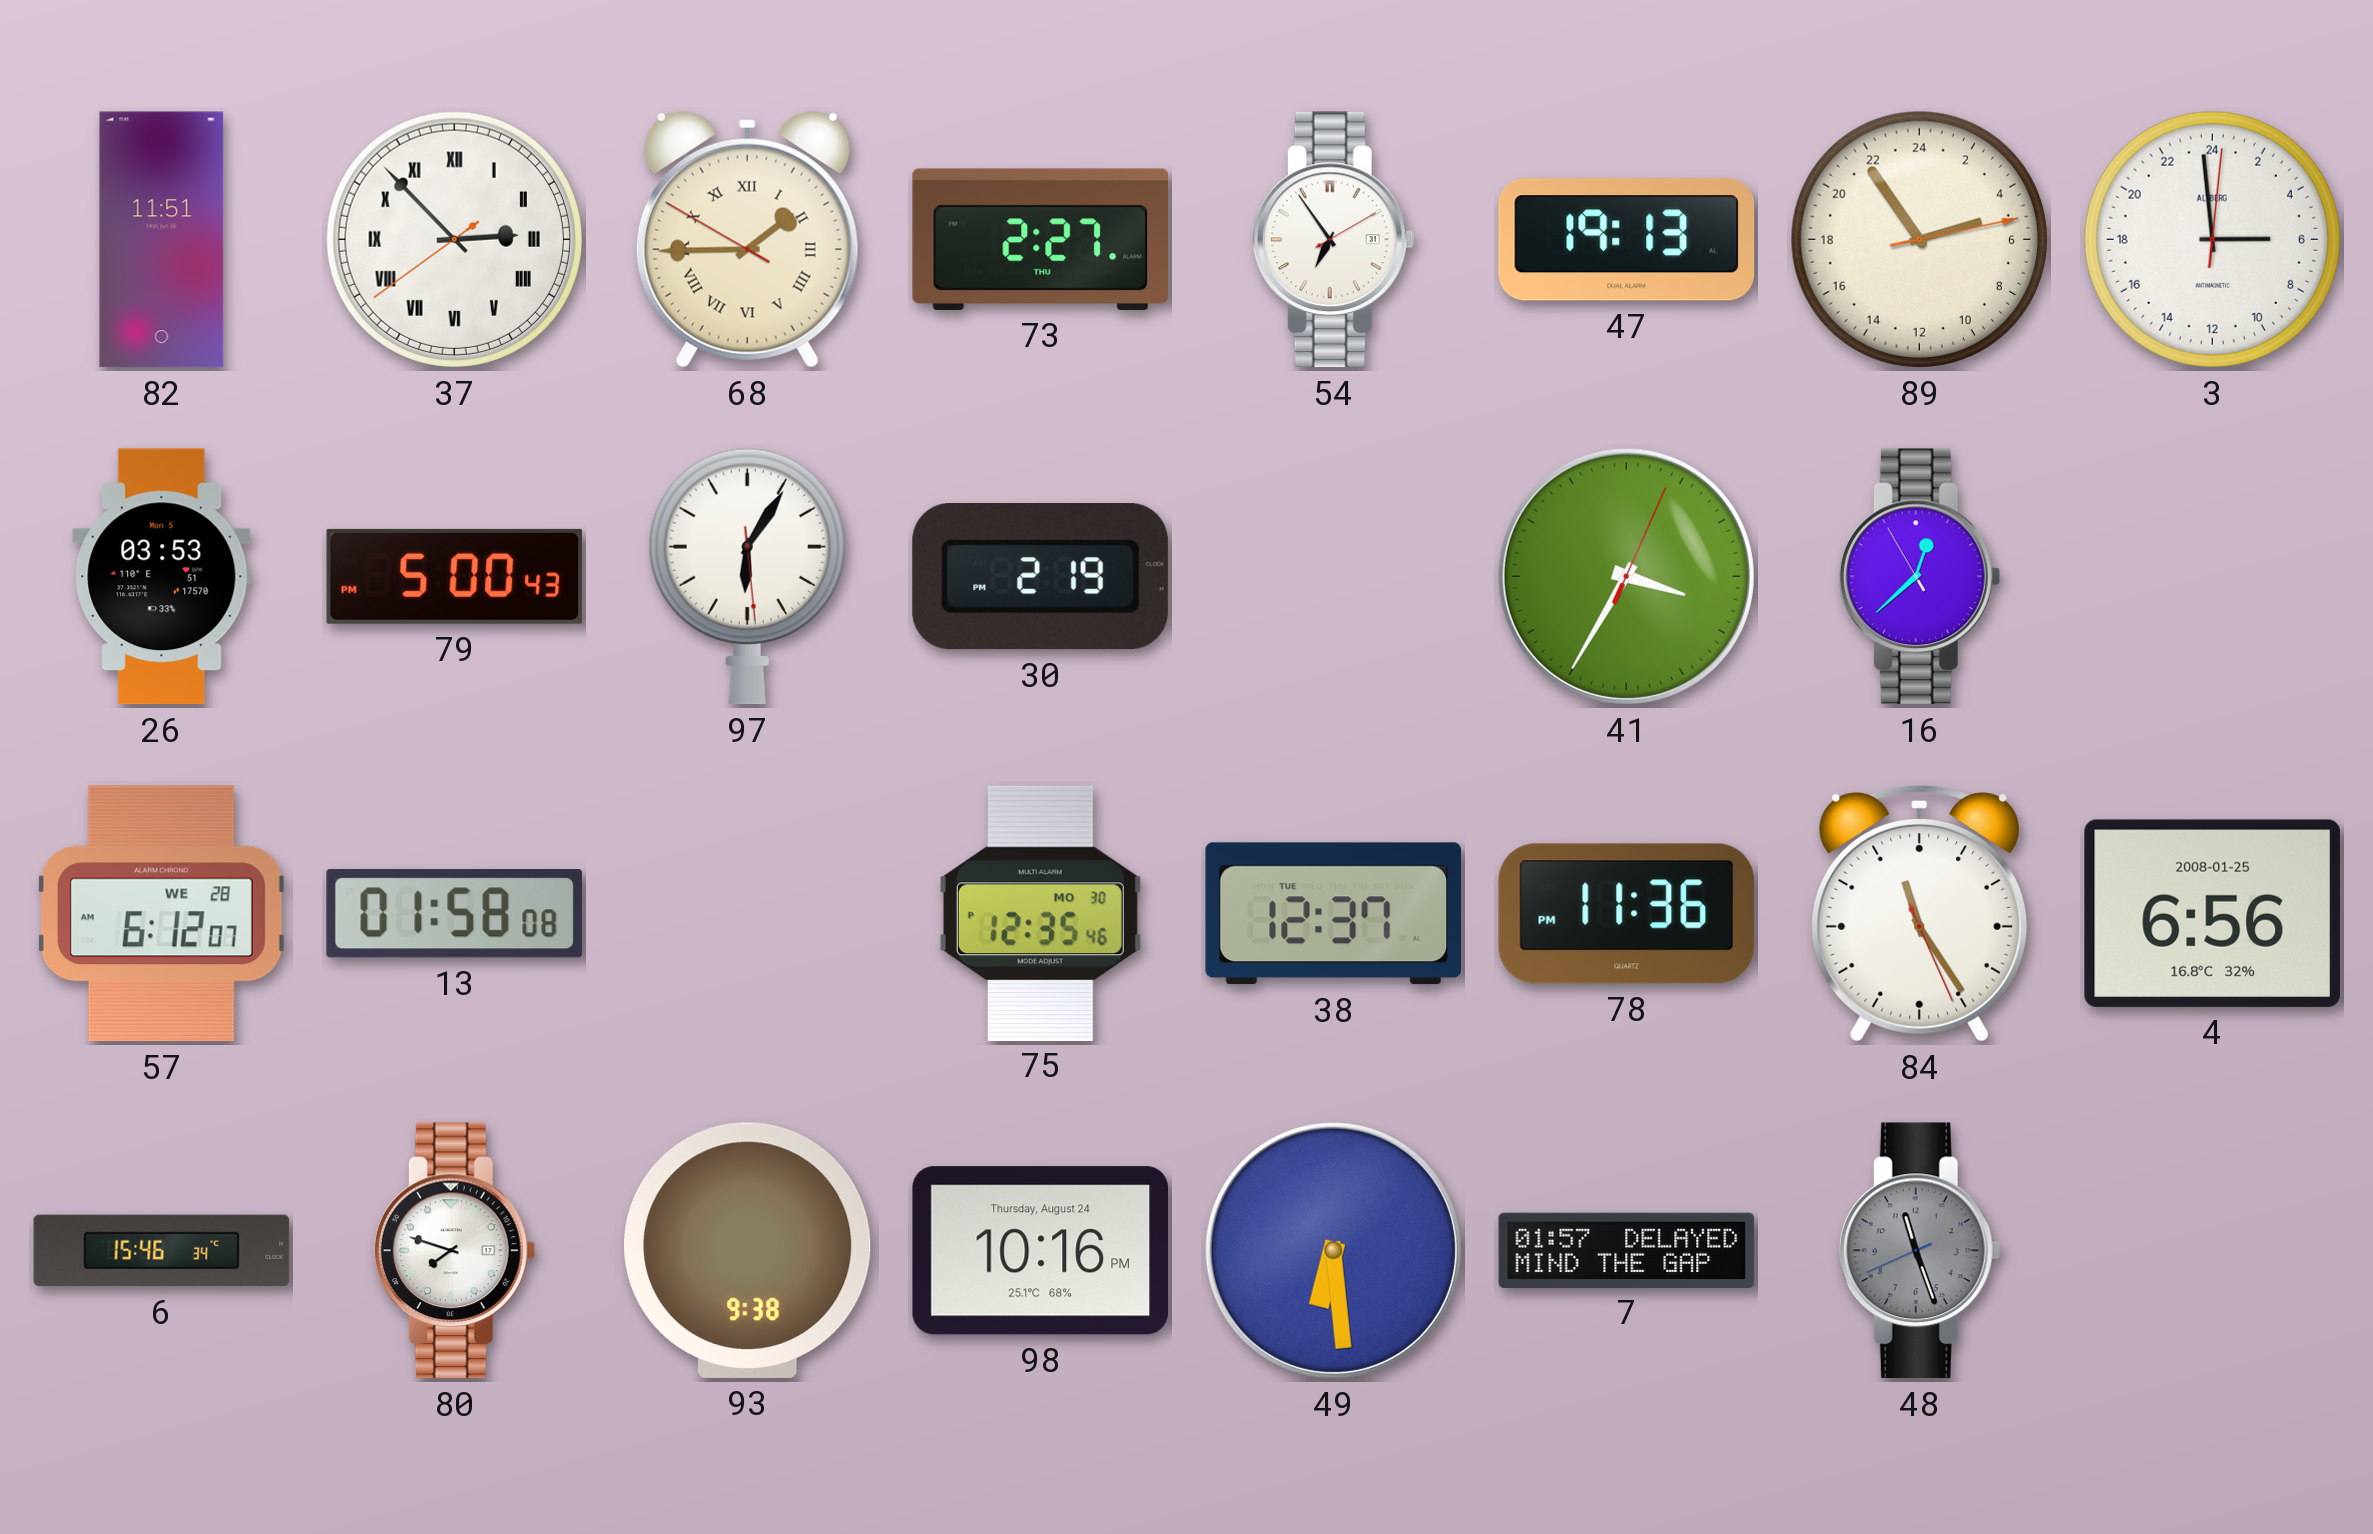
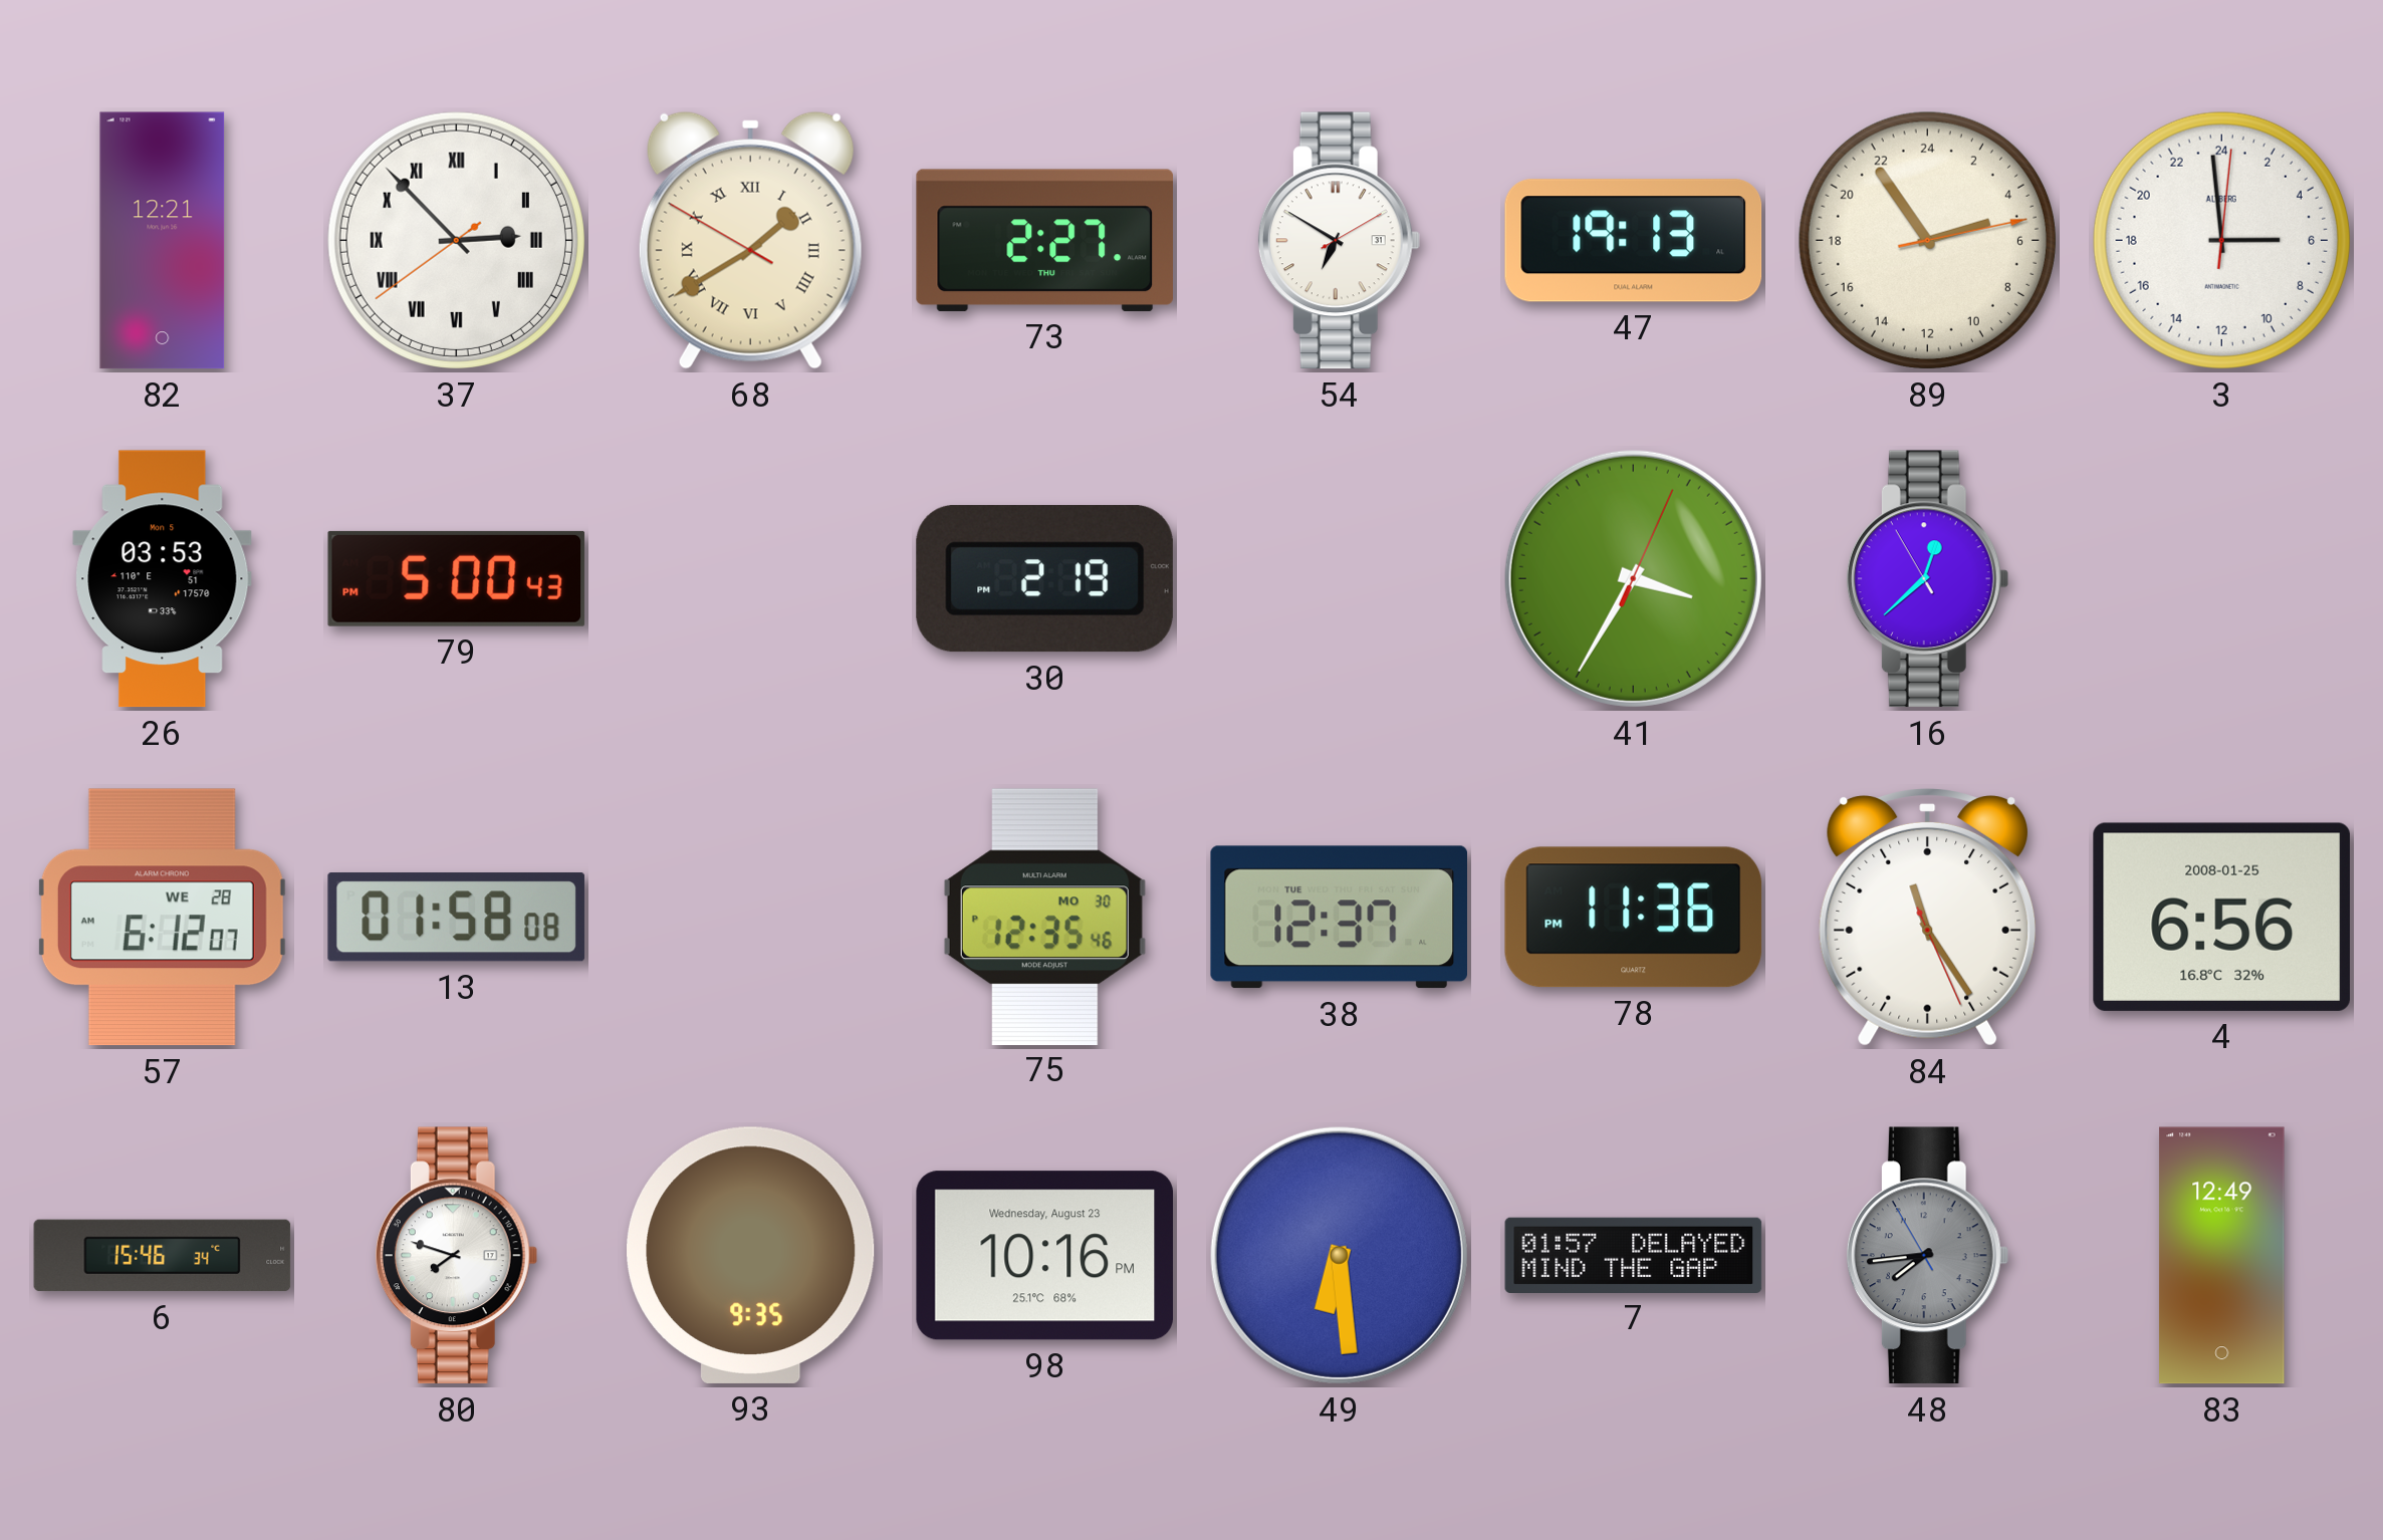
82: 11:51 -> 12:21 (163, 241)
68: 1:44 -> 1:39 (750, 240)
54: 6:54 -> 6:50 (1339, 241)
97: 6:05 -> none (747, 576)
93: 9:38 -> 9:35 (751, 1255)
98 date: Thursday, August 24 -> Wednesday, August 23 (1044, 1256)
48: 11:26 -> 7:43 (1927, 1256)
83: none -> 12:49 (2222, 1256)
